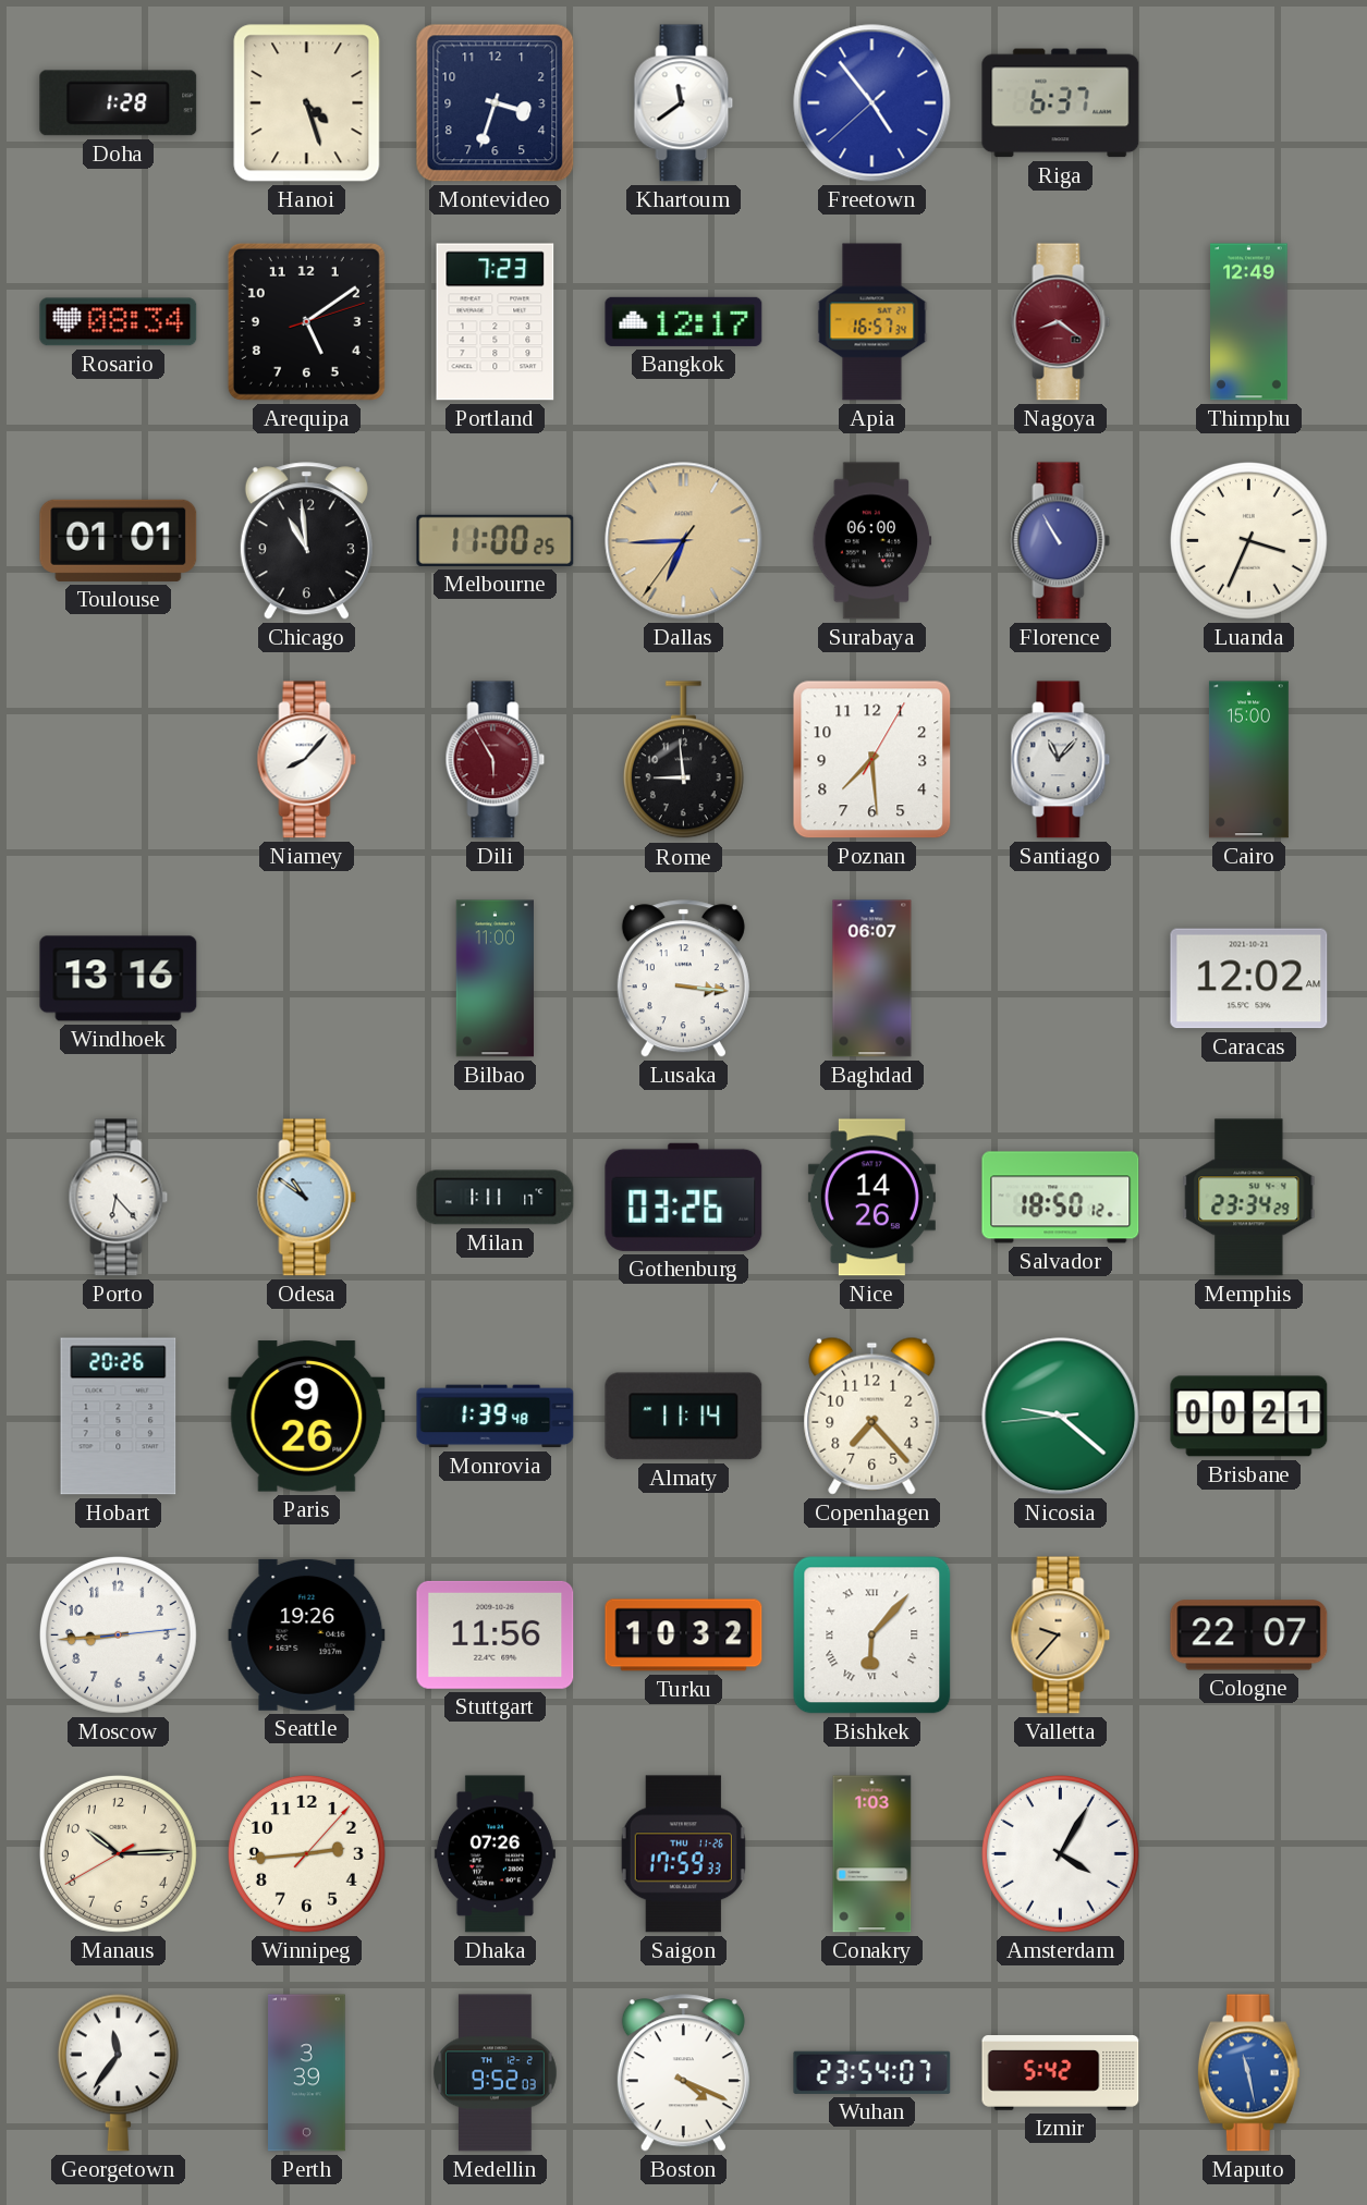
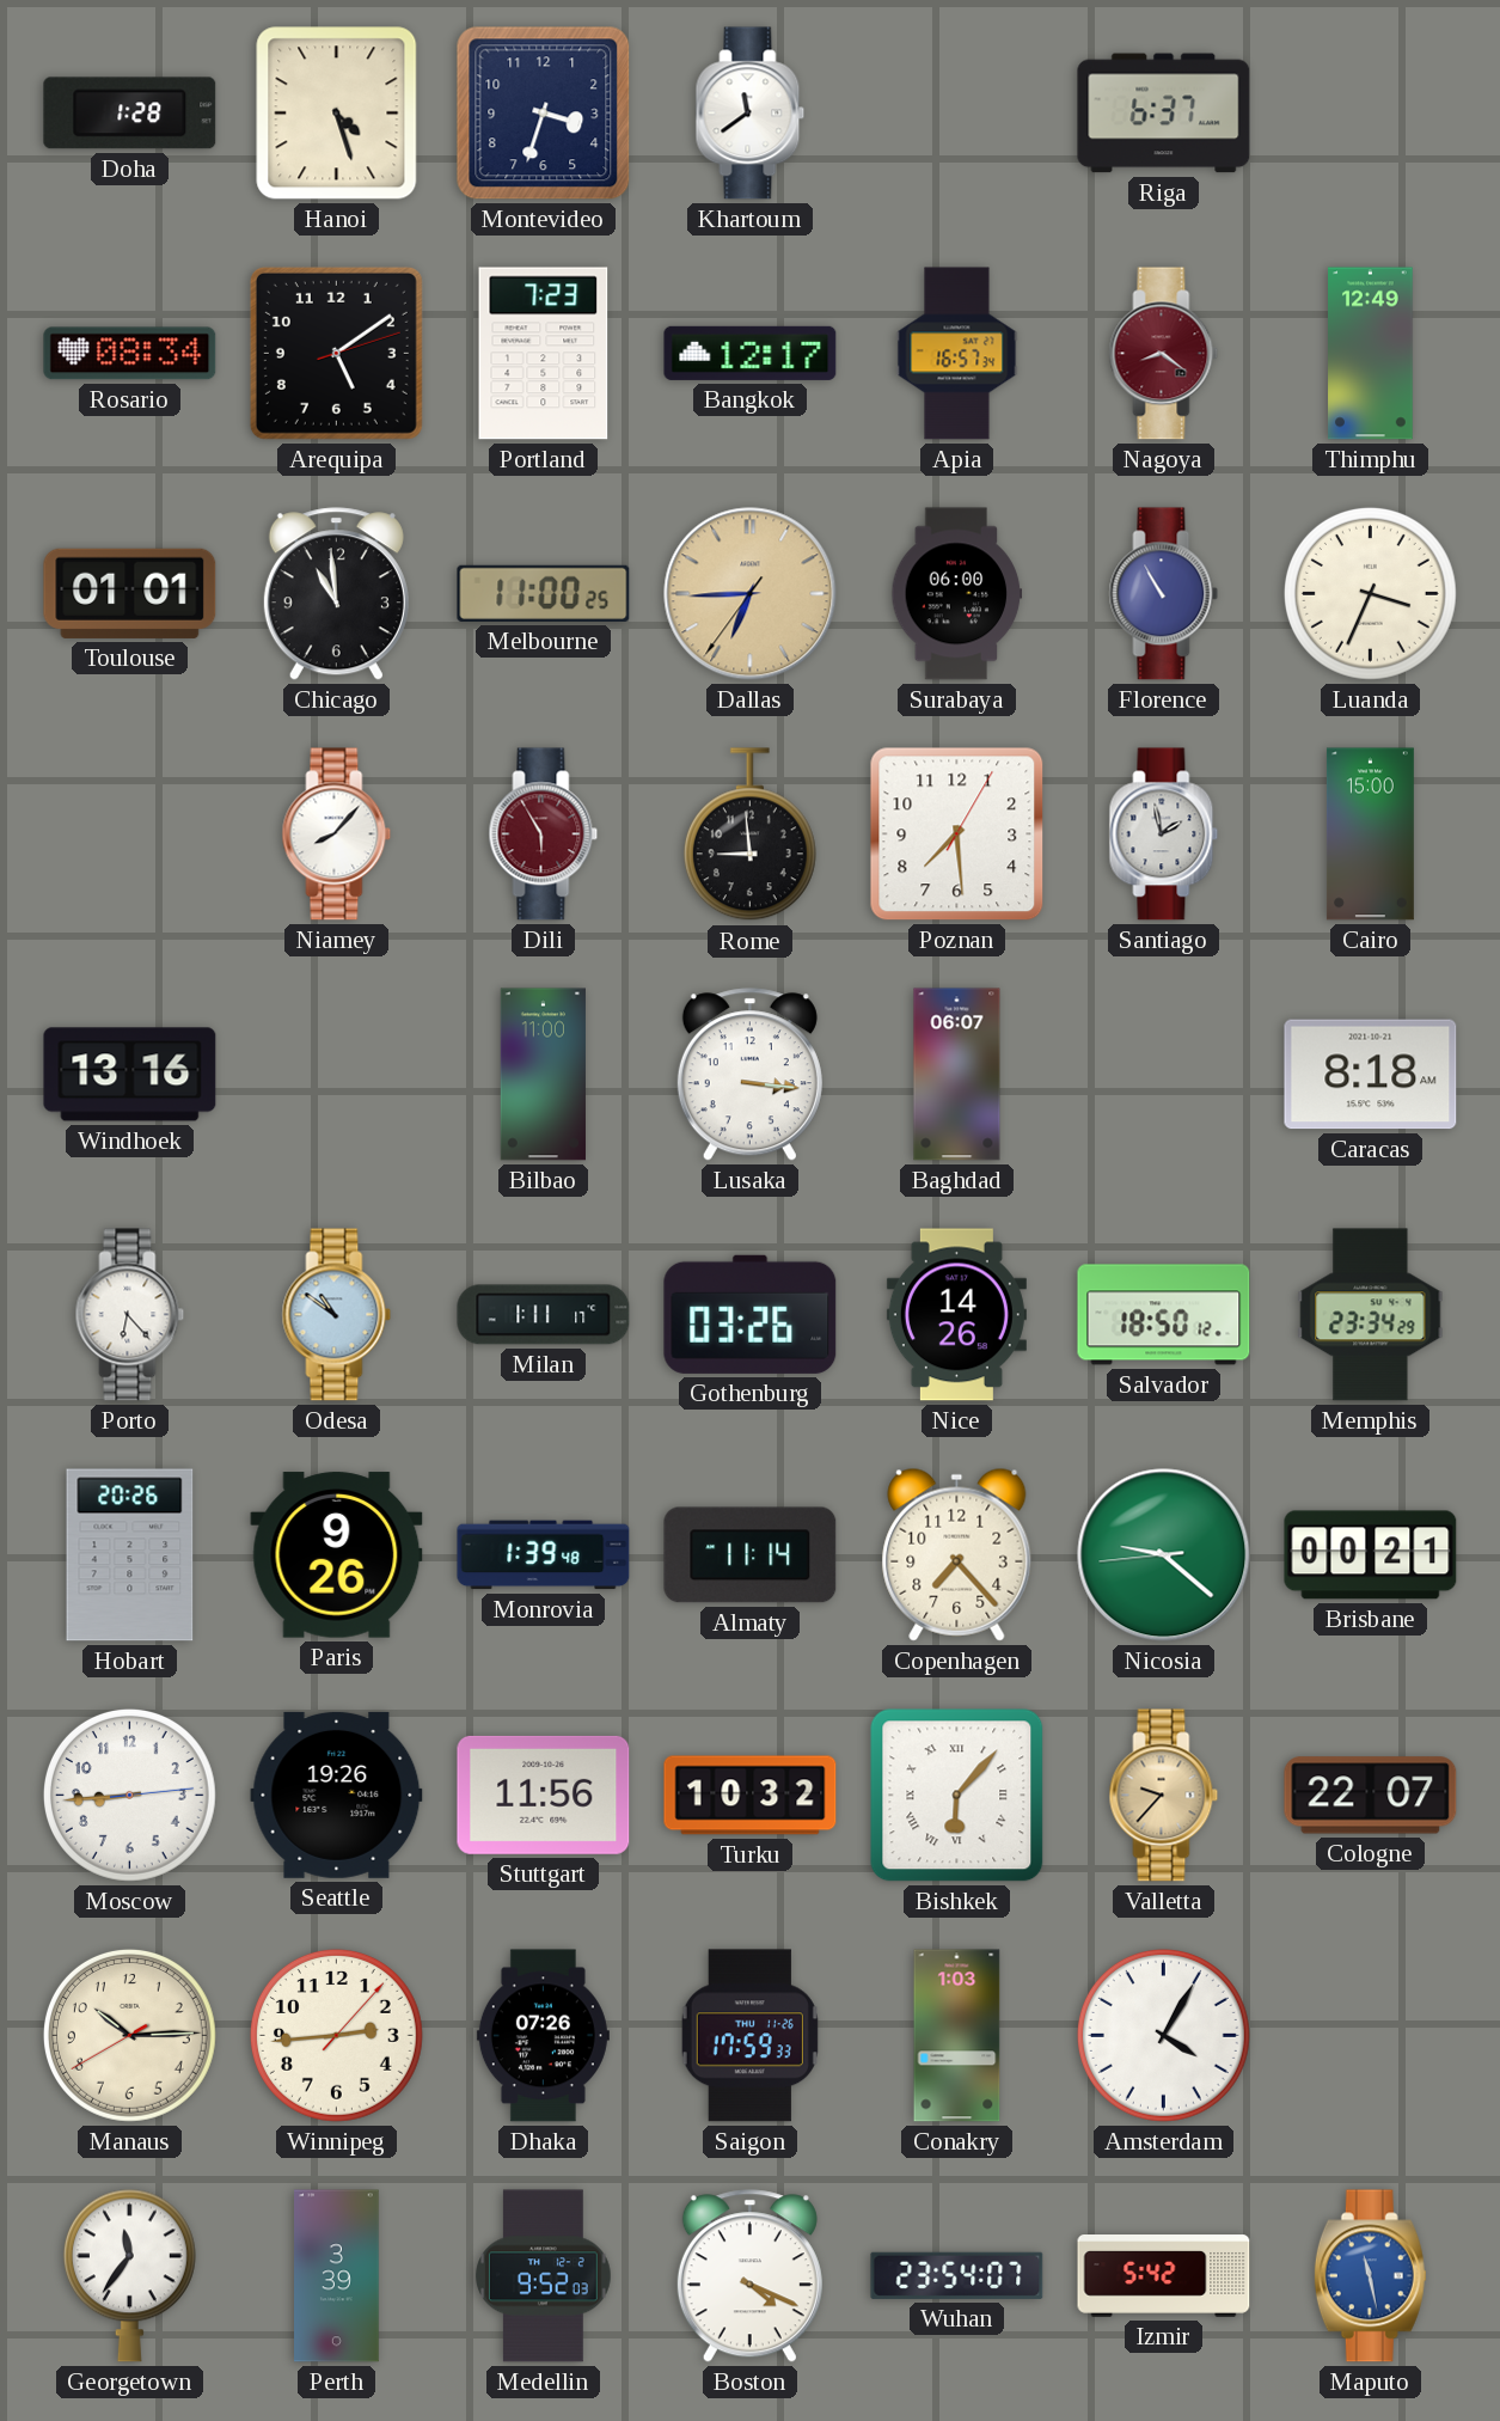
Freetown: 4:53 -> none (872, 103)
Santiago: 11:07 -> 1:58 (1164, 834)
Caracas: 12:02 -> 8:18 (1371, 1075)
